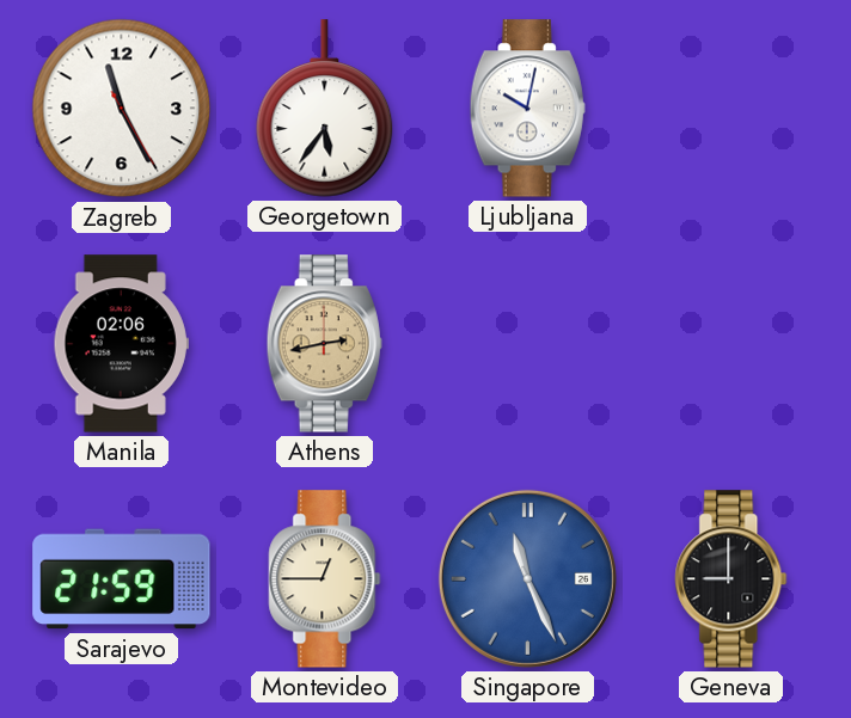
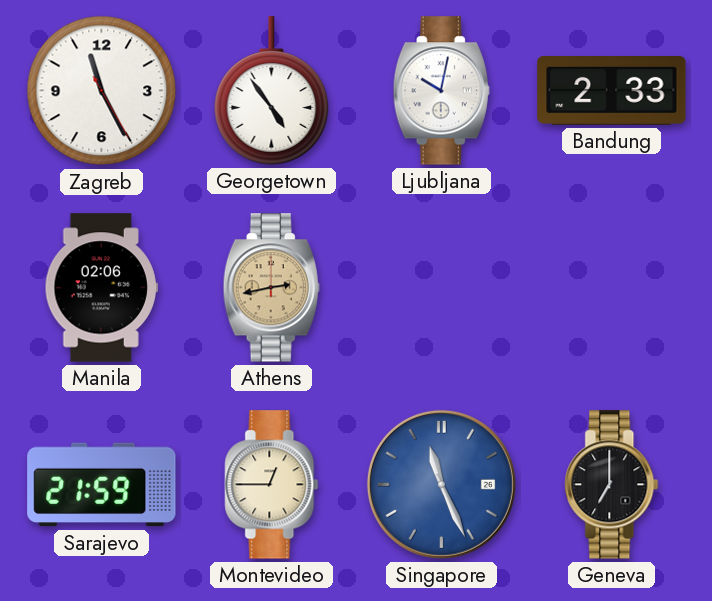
Georgetown: 5:36 -> 4:54 (272, 91)
Bandung: none -> 2:33 (612, 91)
Geneva: 9:00 -> 7:00 (612, 485)
